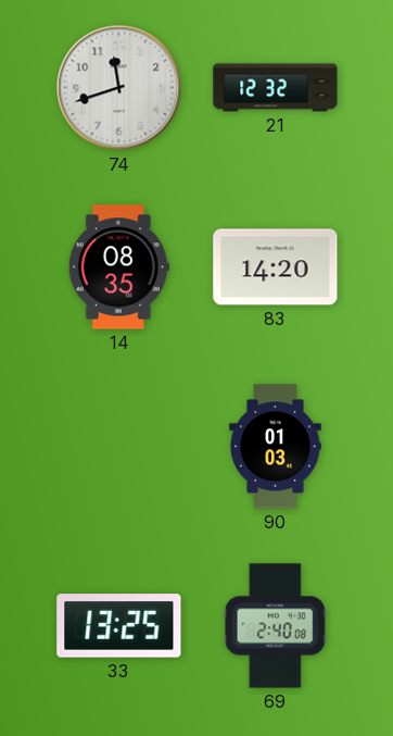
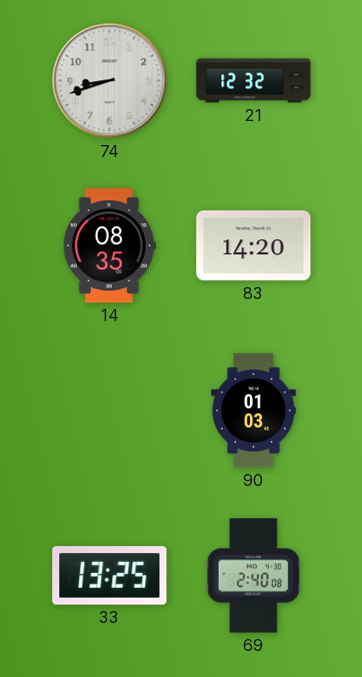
74: 11:42 -> 8:42 (110, 81)
